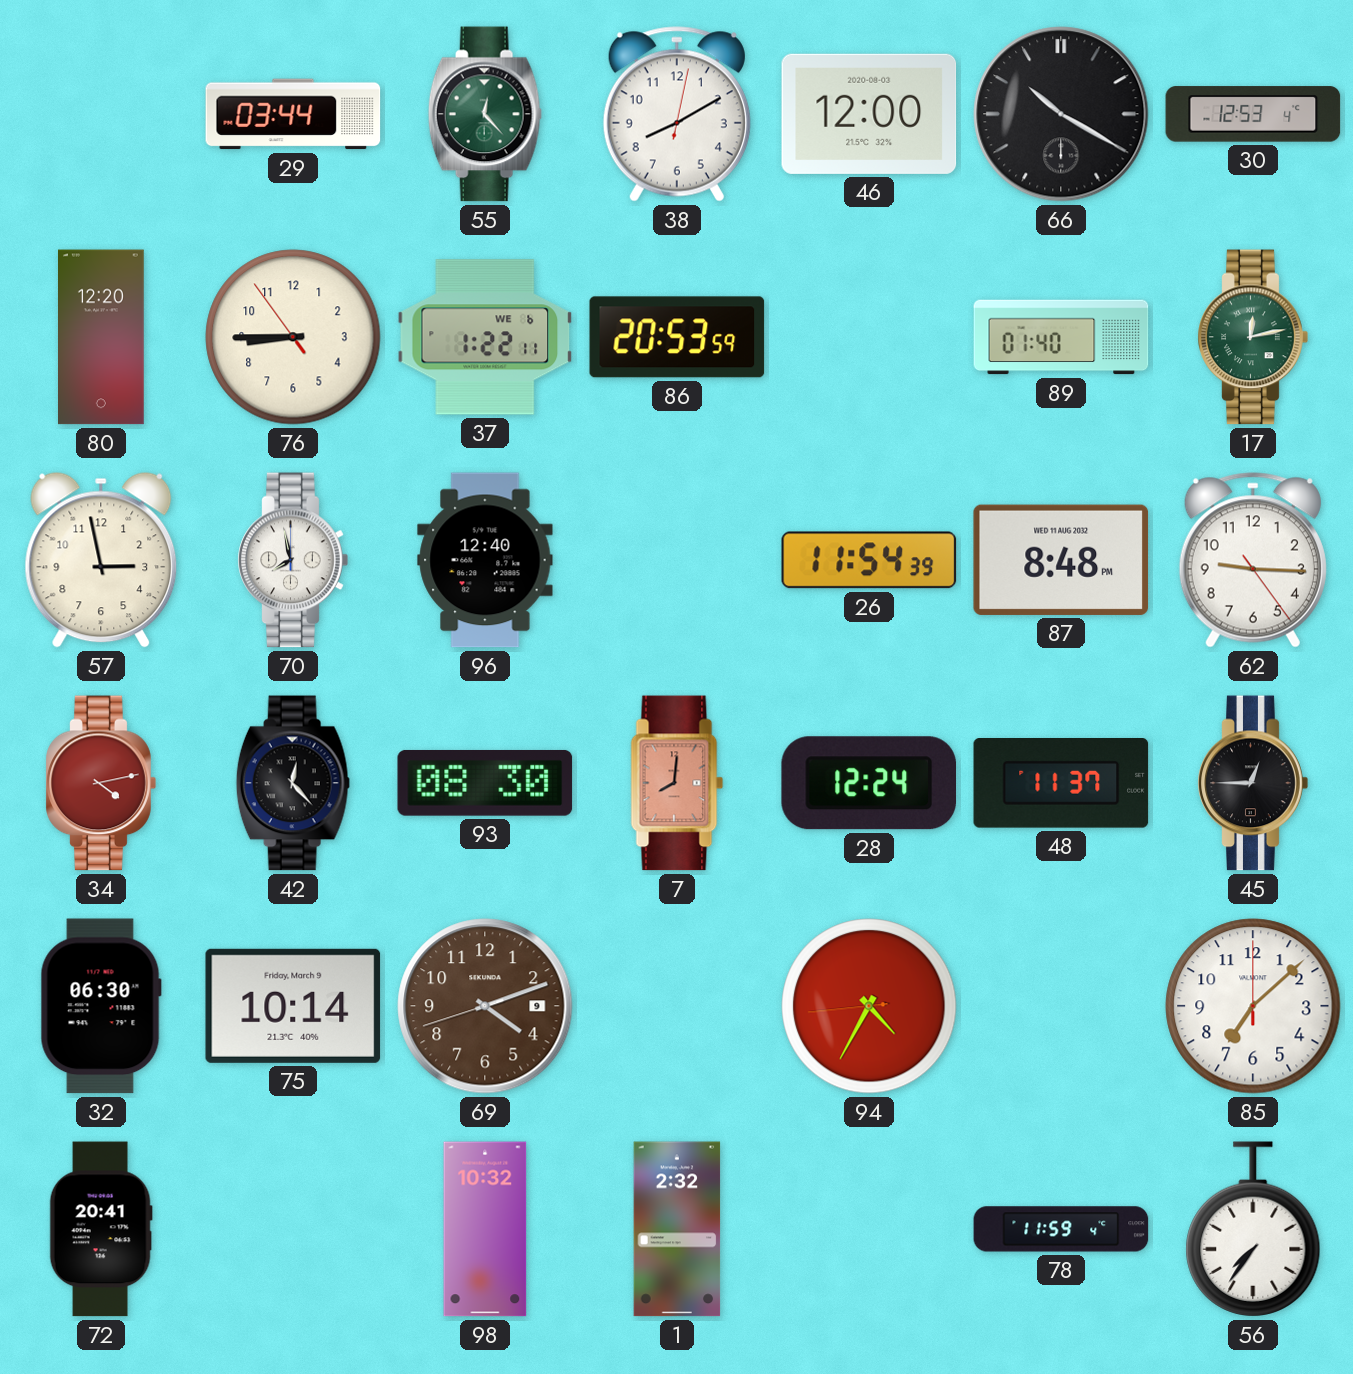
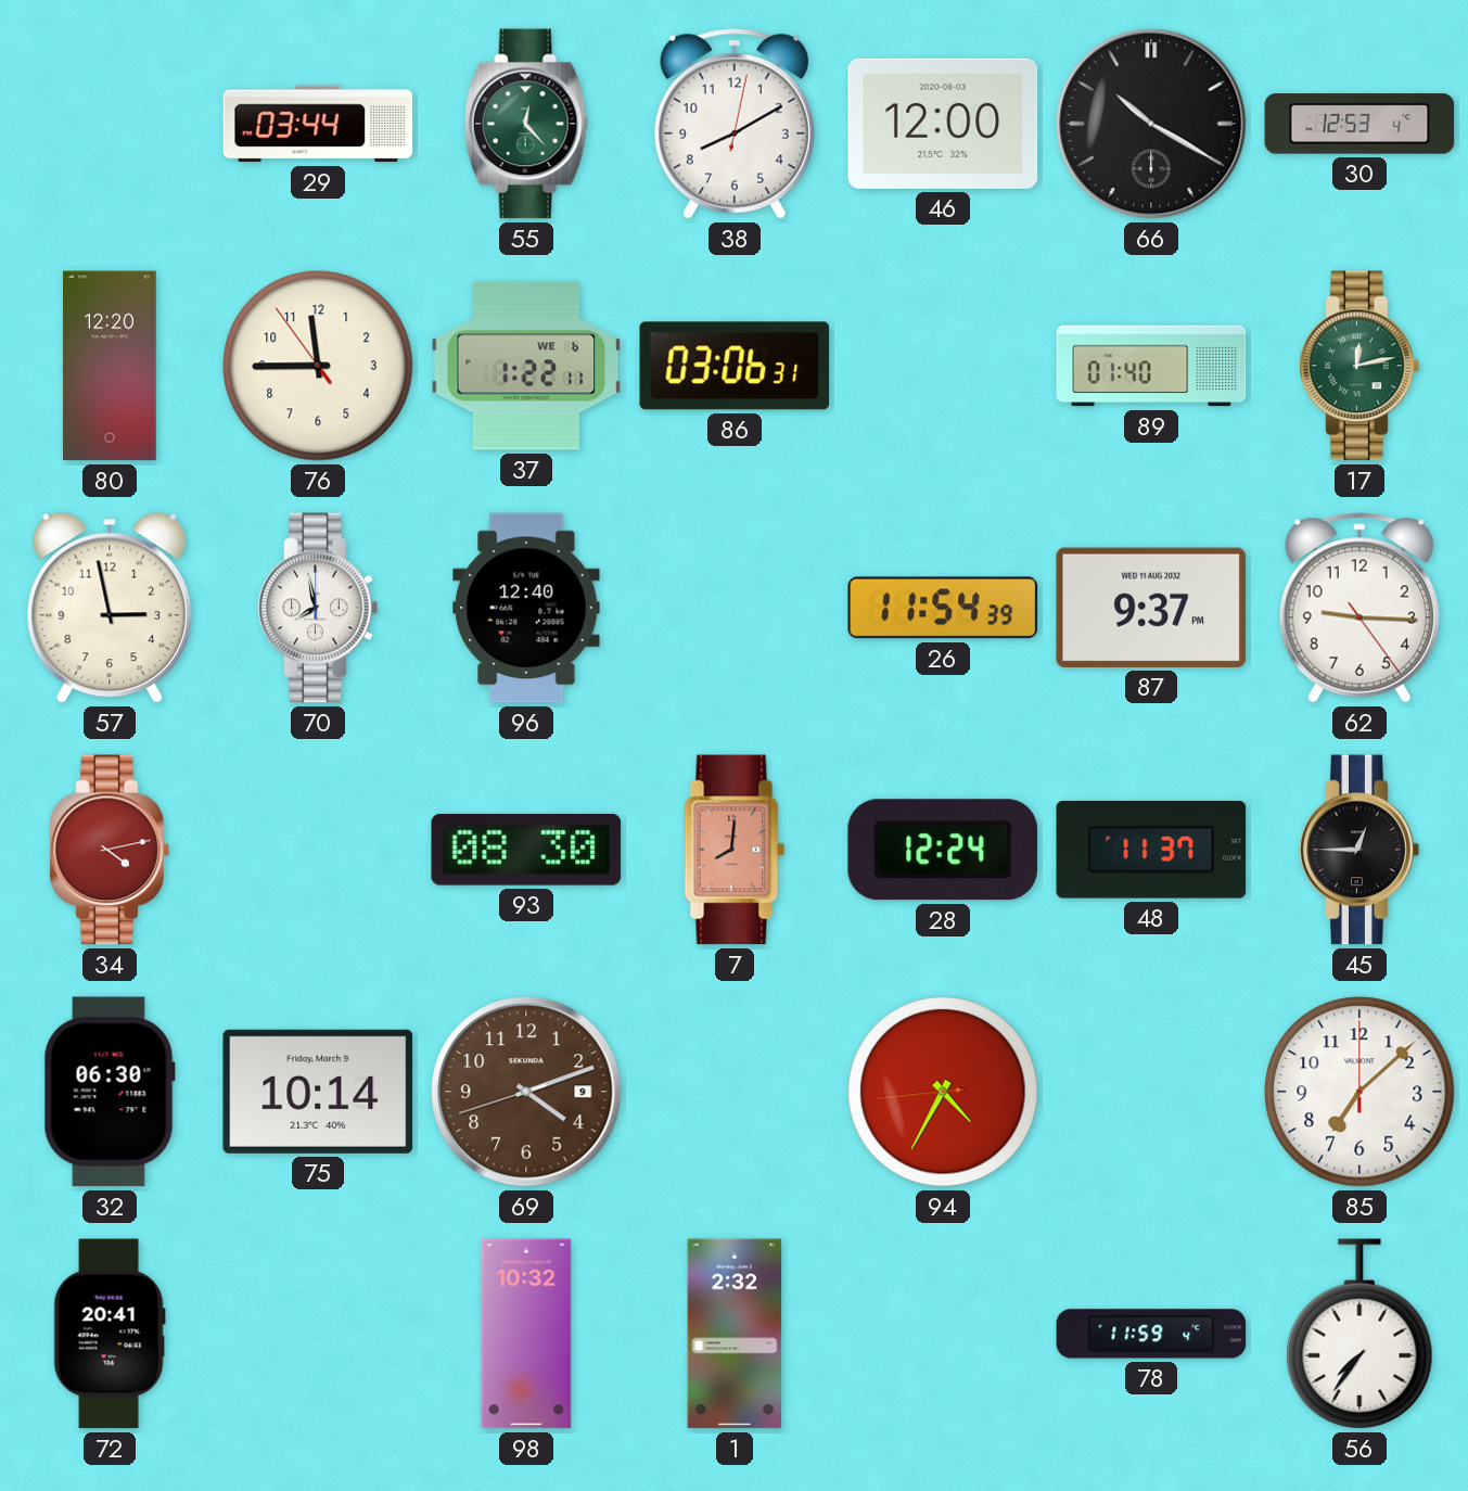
76: 8:44 -> 11:44 (318, 366)
86: 20:53 -> 03:06 (735, 366)
87: 8:48 -> 9:37 (1151, 608)
42: 12:23 -> none (293, 783)
